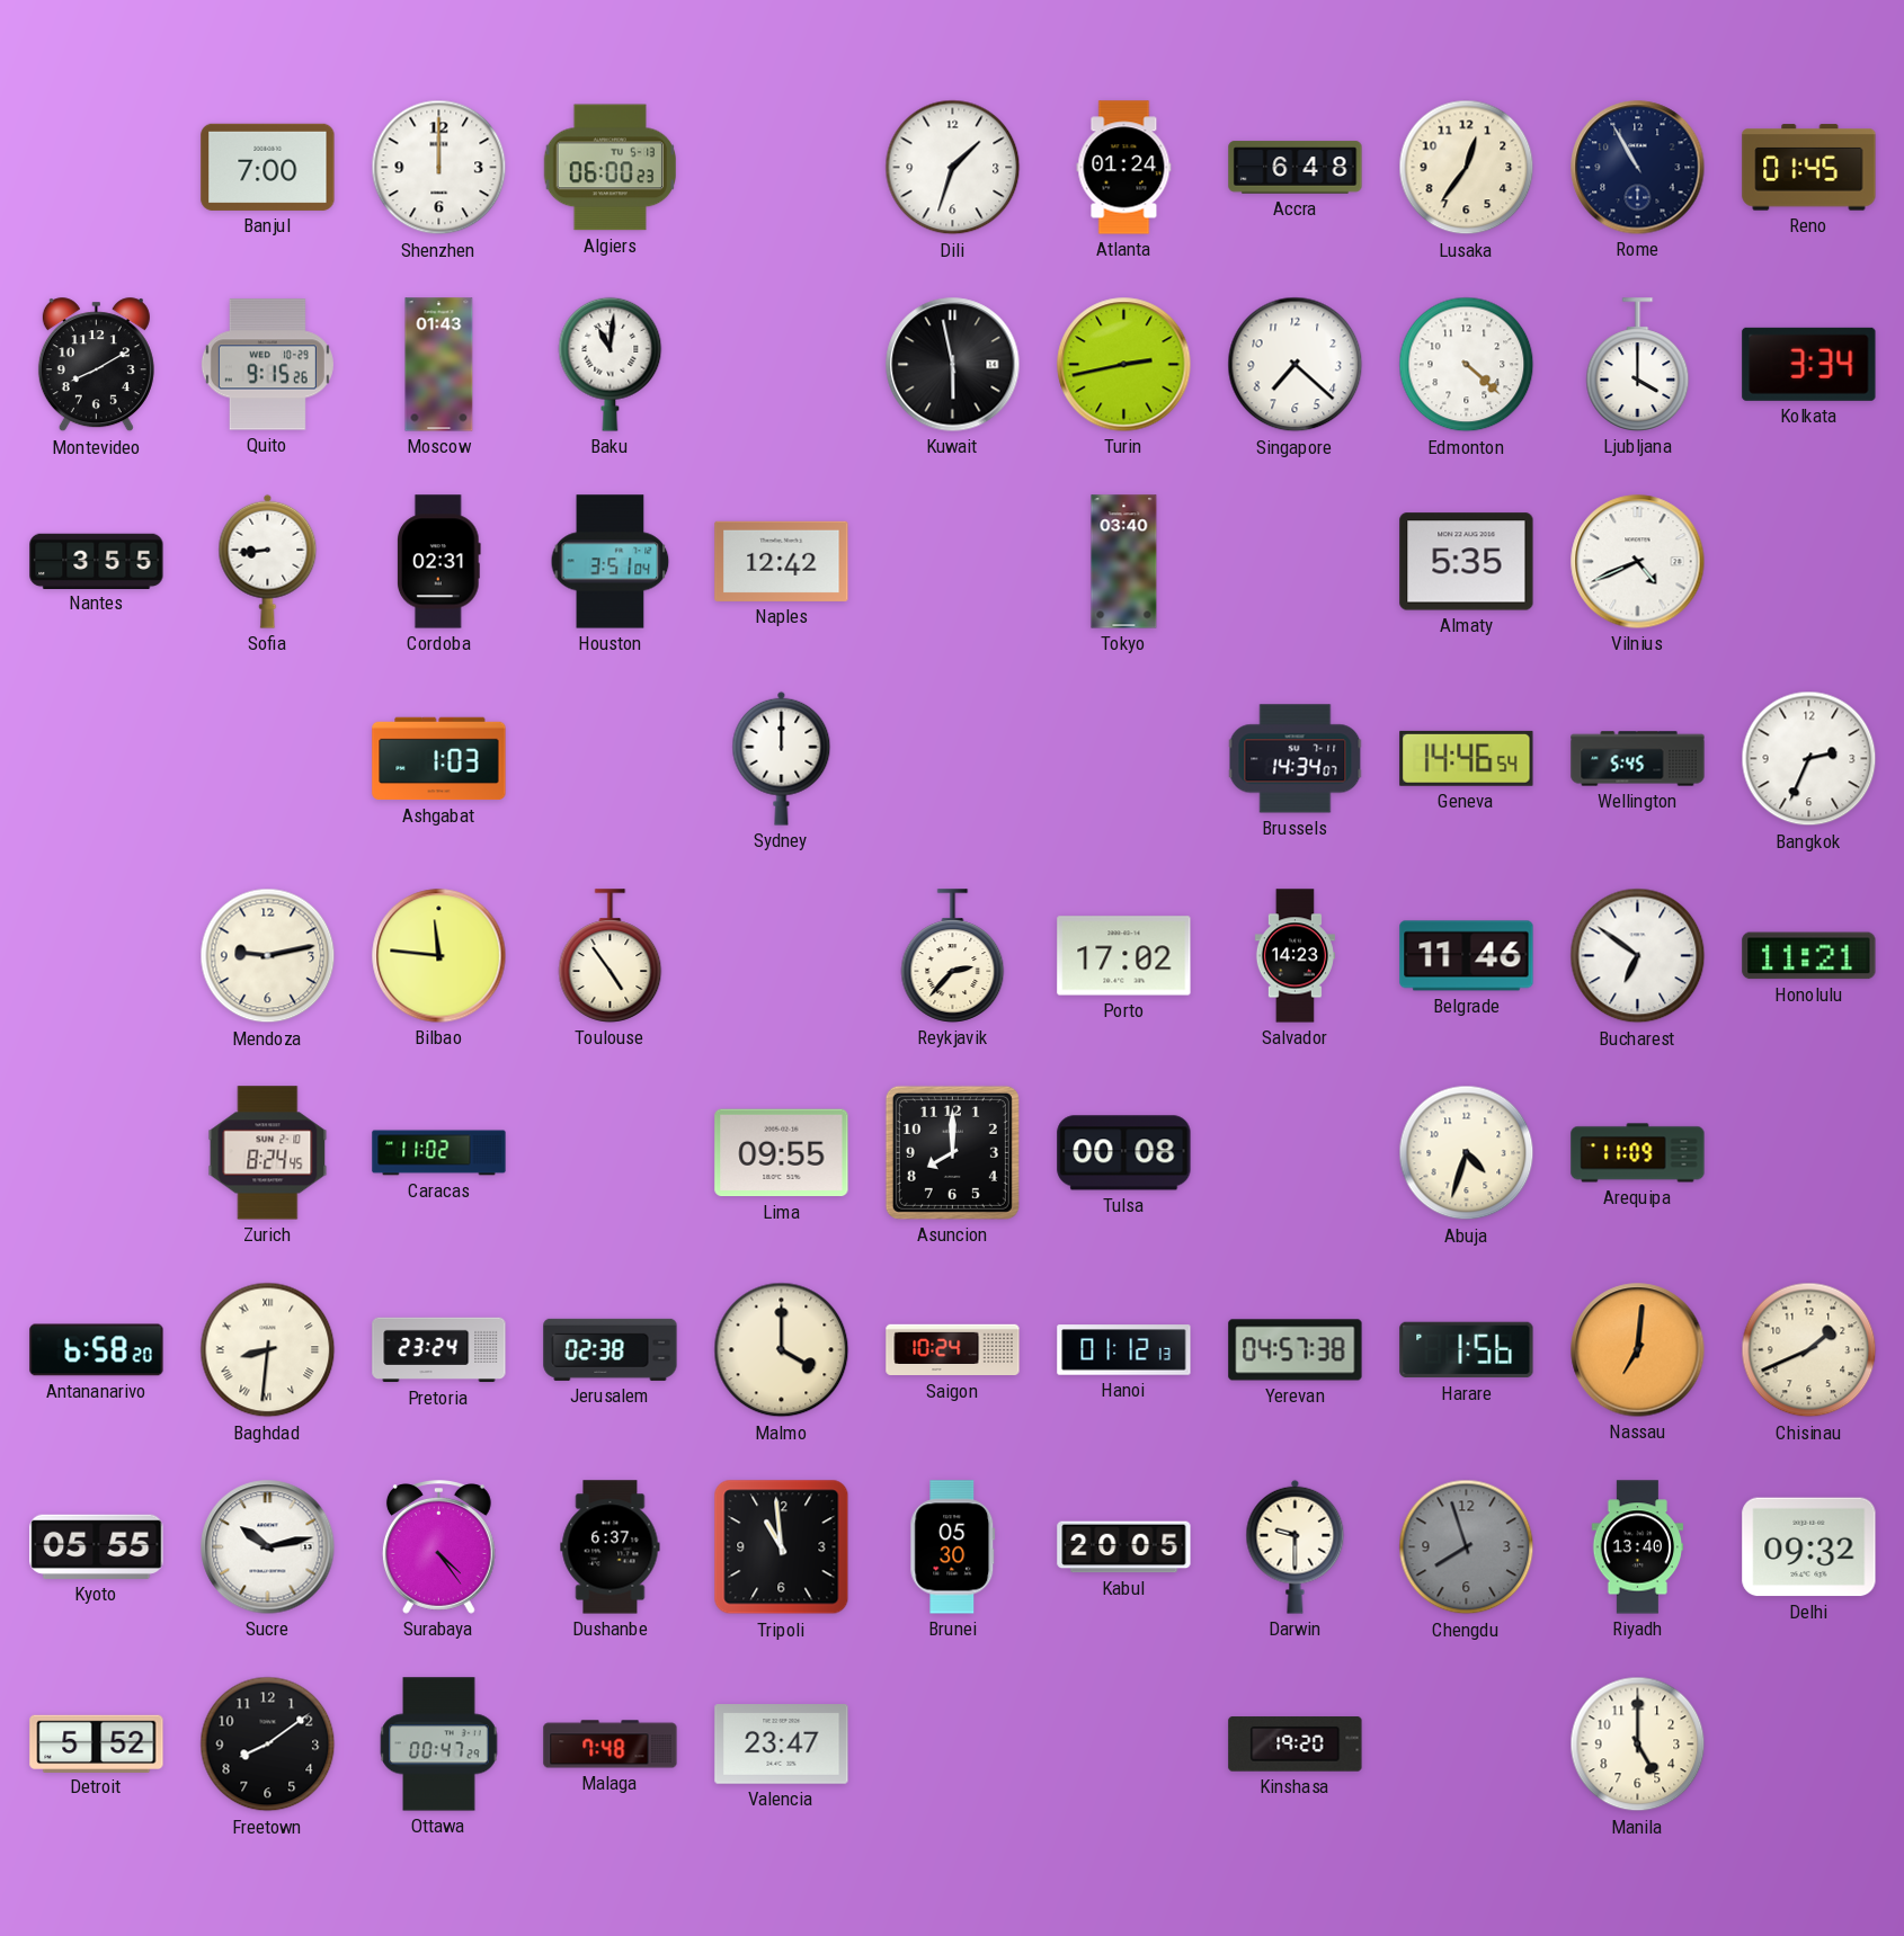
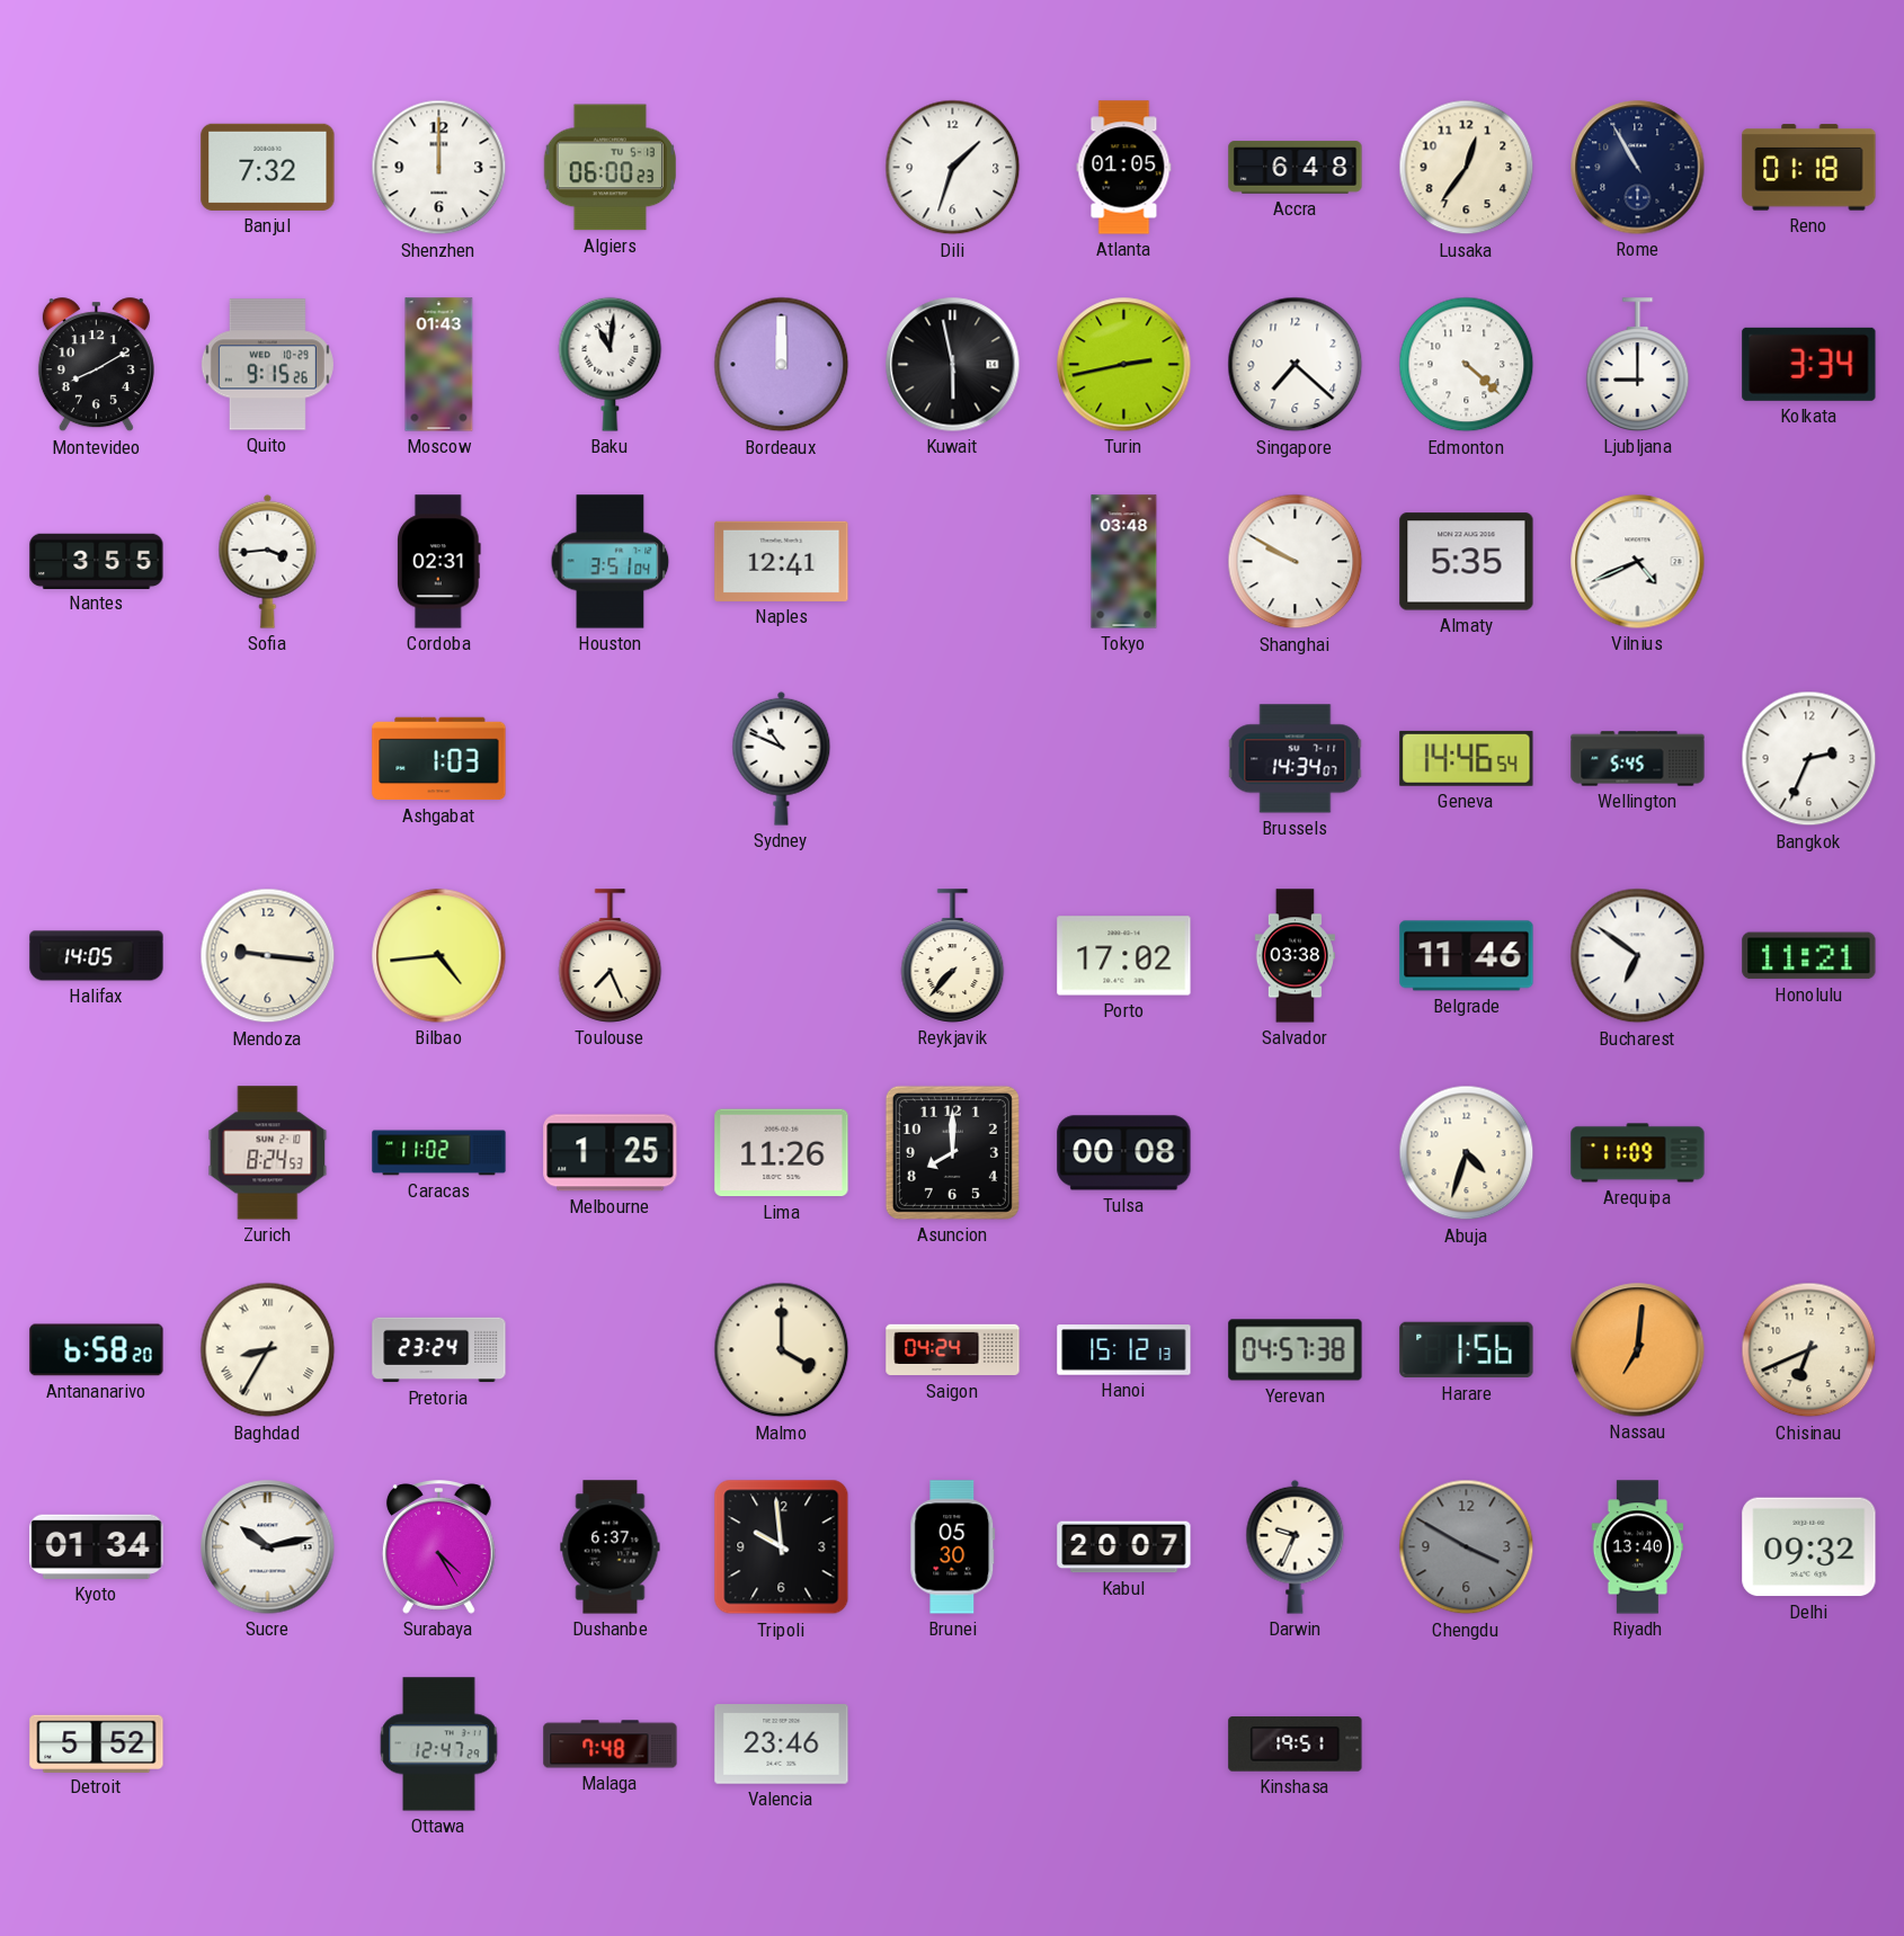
Banjul: 7:00 -> 7:32 (268, 167)
Atlanta: 01:24 -> 01:05 (1124, 168)
Reno: 01:45 -> 01:18 (1809, 168)
Bordeaux: none -> 12:00 (782, 365)
Ljubljana: 4:00 -> 9:00 (1638, 365)
Sofia: 8:44 -> 3:44 (268, 561)
Naples: 12:42 -> 12:41 (782, 561)
Tokyo: 03:40 -> 03:48 (1124, 562)
Shanghai: none -> 9:50 (1296, 562)
Sydney: 12:00 -> 10:49 (782, 758)
Halifax: none -> 14:05 (97, 956)
Mendoza: 9:13 -> 9:16 (268, 956)
Bilbao: 11:46 -> 4:44 (439, 956)
Toulouse: 4:54 -> 7:26 (611, 956)
Reykjavik: 2:37 -> 7:37 (953, 956)
Salvador: 14:23 -> 03:38 (1294, 956)
Zurich: 8:24:45 -> 8:24:53 (268, 1153)
Melbourne: none -> 1:25 (611, 1153)
Lima: 09:55 -> 11:26 (782, 1153)
Baghdad: 8:31 -> 8:35 (268, 1350)
Jerusalem: 02:38 -> none (611, 1349)
Saigon: 10:24 -> 04:24 (953, 1350)
Hanoi: 01:12 -> 15:12 (1124, 1350)
Chisinau: 1:41 -> 6:41 (1809, 1350)
Kyoto: 05:55 -> 01:34 (97, 1546)
Surabaya: 4:24 -> 4:25 (438, 1547)
Tripoli: 10:59 -> 9:59 (782, 1547)
Kabul: 20:05 -> 20:07 (1124, 1547)
Darwin: 9:30 -> 9:34 (1296, 1546)
Chengdu: 7:57 -> 3:50 (1467, 1547)
Freetown: 8:09 -> none (268, 1745)
Ottawa: 00:47 -> 12:47 (439, 1745)
Valencia: 23:47 -> 23:46 (782, 1745)
Kinshasa: 19:20 -> 19:51 (1296, 1745)
Manila: 5:00 -> none (1638, 1745)
